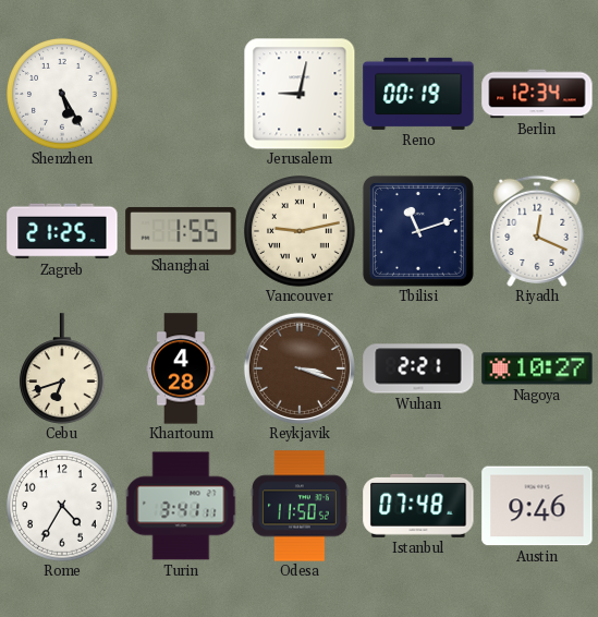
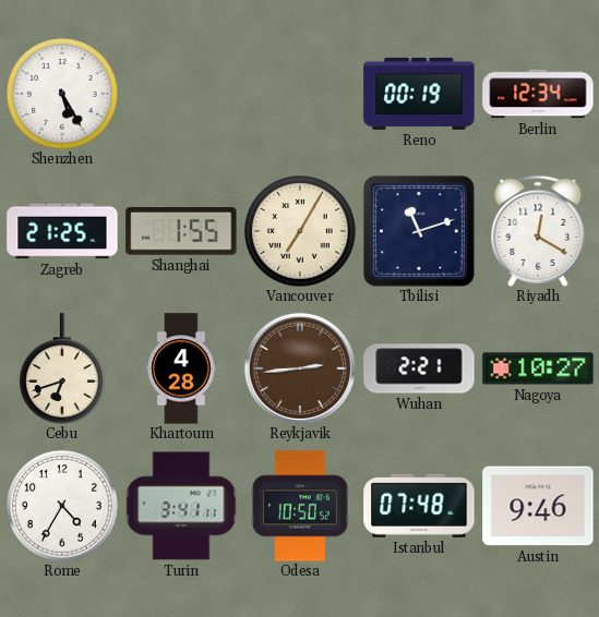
Jerusalem: 9:02 -> none (300, 94)
Vancouver: 9:13 -> 7:05 (301, 232)
Riyadh: 12:19 -> 12:20 (538, 231)
Reykjavik: 3:18 -> 2:44 (300, 368)
Odesa: 11:50 -> 10:50 (300, 506)
